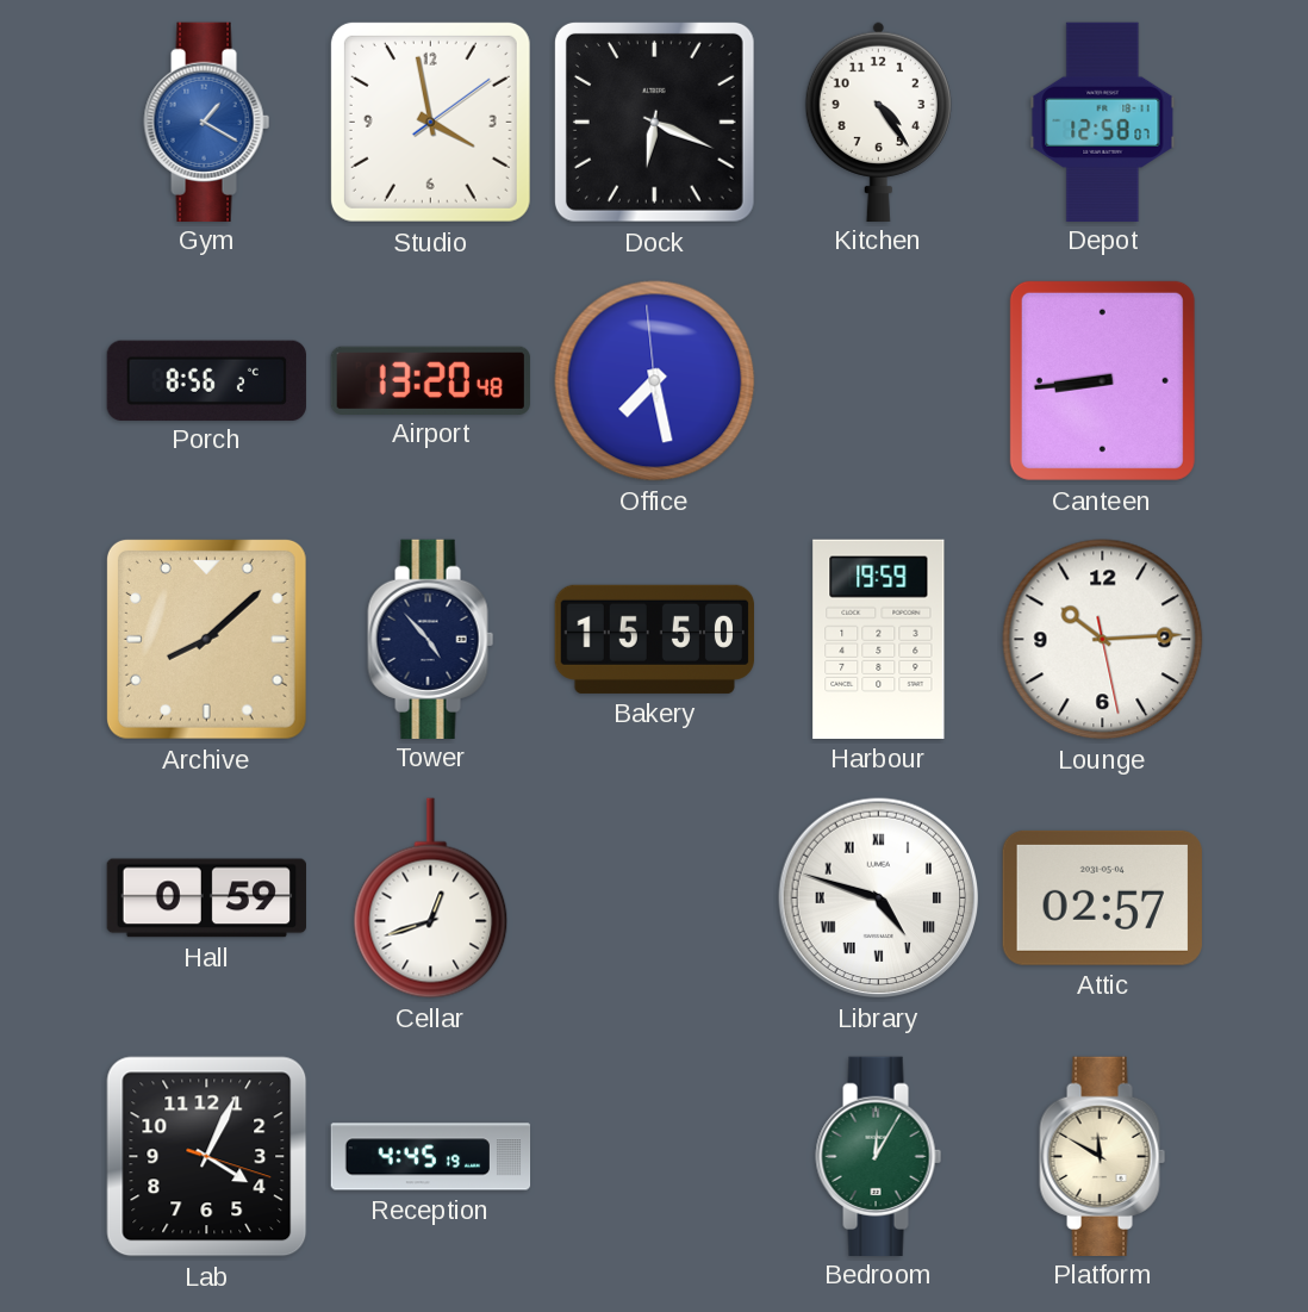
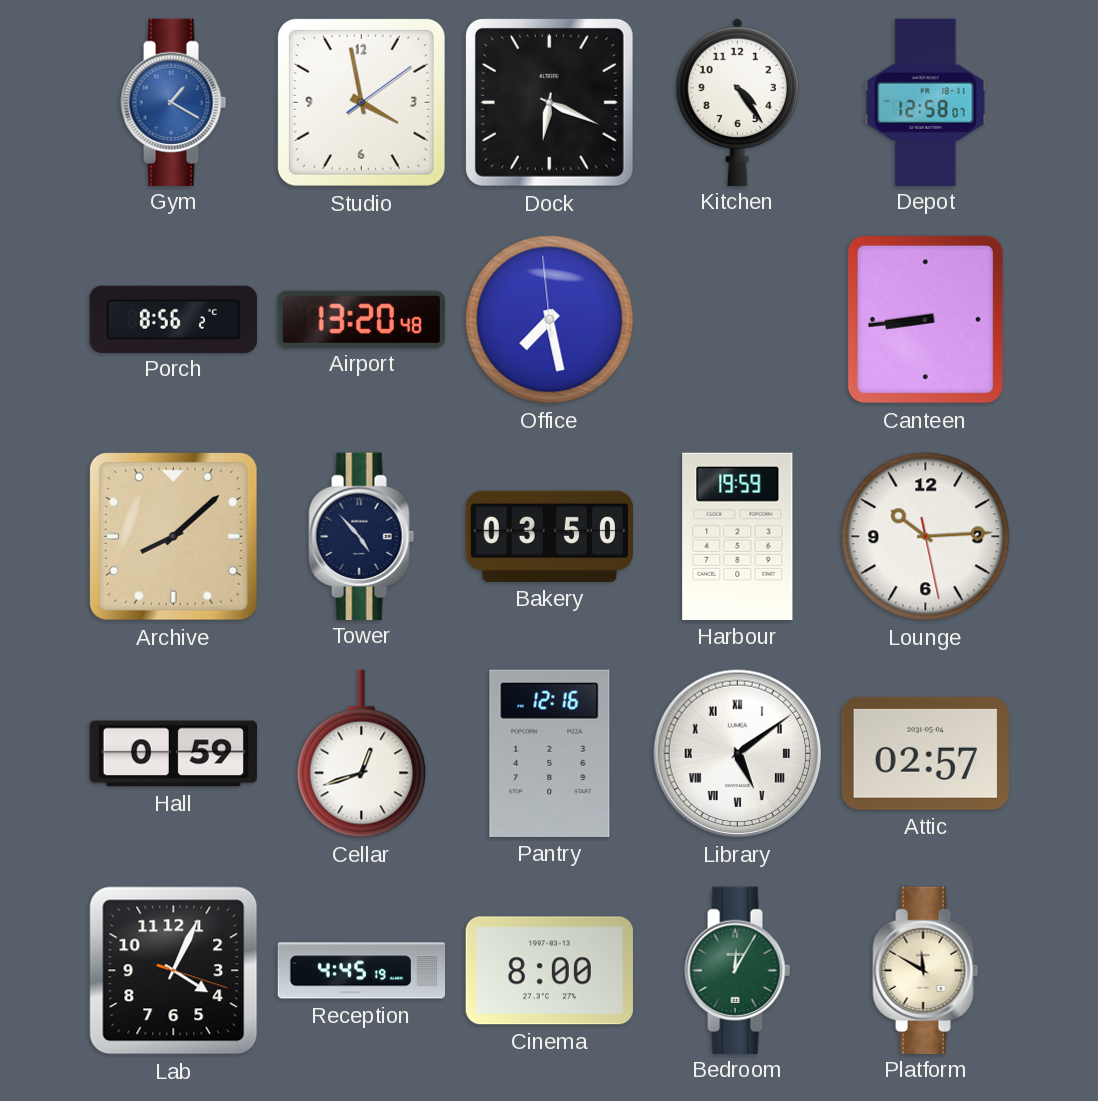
Bakery: 15:50 -> 03:50 (549, 536)
Pantry: none -> 12:16 (550, 753)
Library: 4:48 -> 5:09 (738, 754)
Cinema: none -> 8:00 (549, 971)
